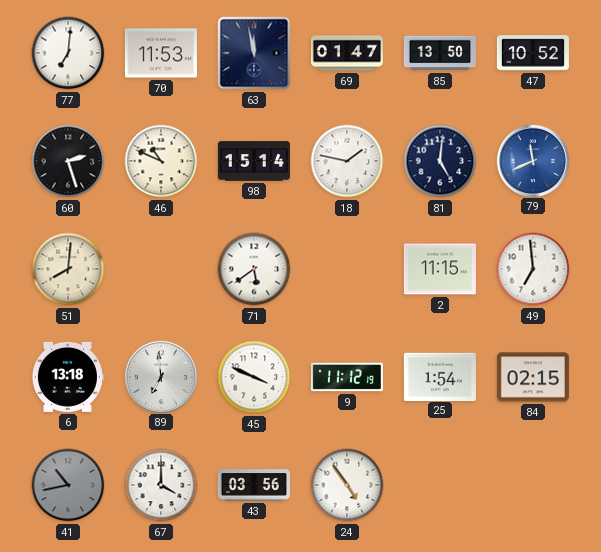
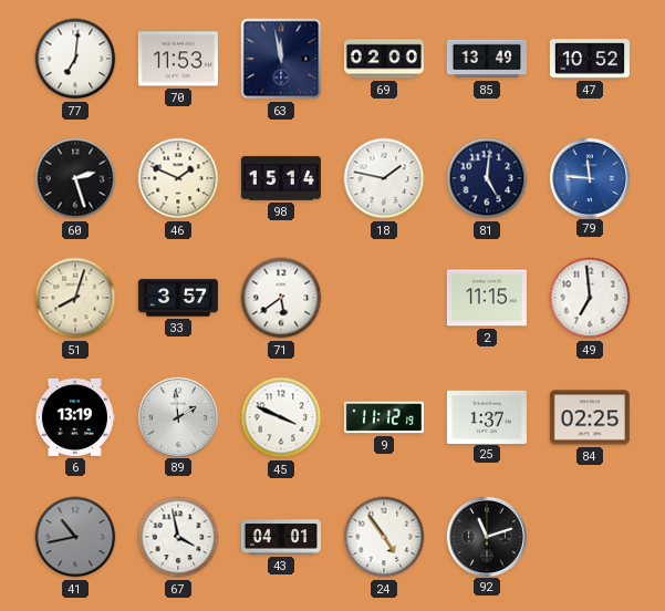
69: 01:47 -> 02:00 (384, 59)
85: 13:50 -> 13:49 (487, 59)
46: 10:49 -> 1:49 (178, 178)
79: 11:41 -> 11:46 (589, 177)
51: 8:01 -> 8:03 (75, 298)
33: none -> 3:57 (178, 298)
6: 13:18 -> 13:19 (74, 417)
89: 6:59 -> 1:59 (177, 416)
25: 1:54 -> 1:37 (487, 416)
84: 02:15 -> 02:25 (590, 417)
67: 4:00 -> 3:58 (178, 537)
43: 03:56 -> 04:01 (281, 537)
92: none -> 11:12 (486, 536)
